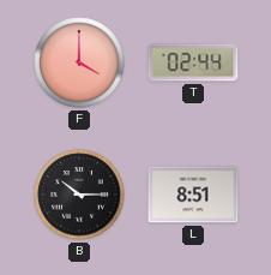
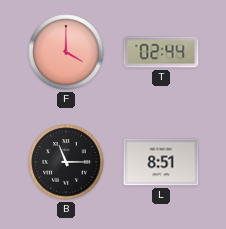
B: 10:15 -> 11:15 (66, 162)
